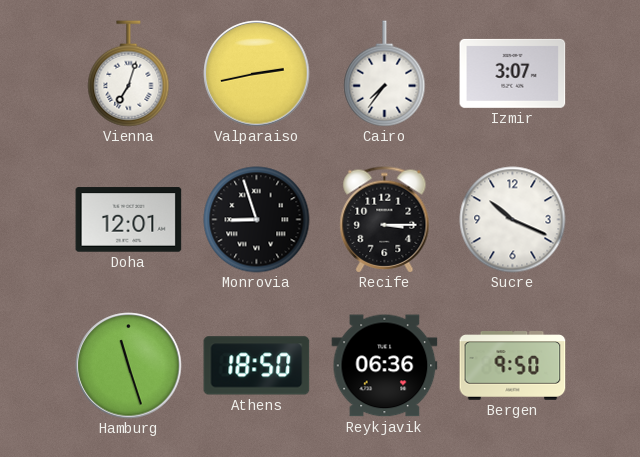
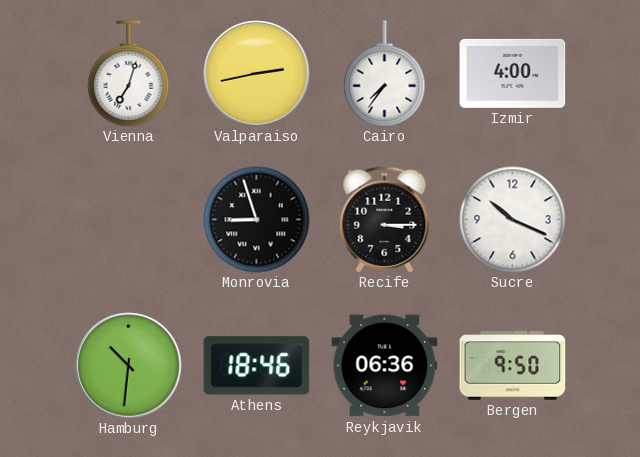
Izmir: 3:07 -> 4:00 (513, 73)
Doha: 12:01 -> none (129, 220)
Hamburg: 11:27 -> 10:31 (129, 366)
Athens: 18:50 -> 18:46 (257, 366)
